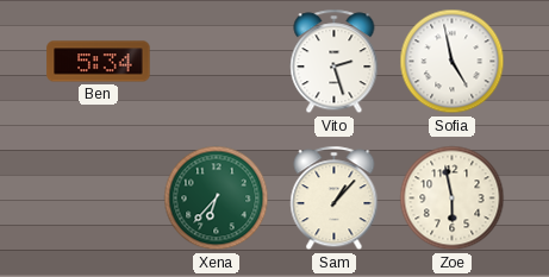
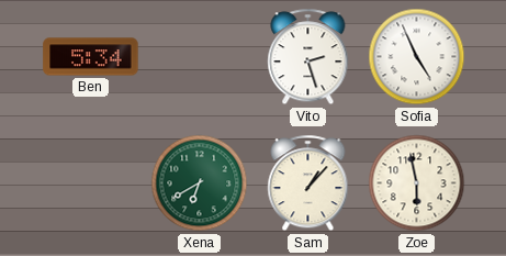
Sofia: 4:58 -> 4:56 (417, 57)
Xena: 6:37 -> 6:40 (200, 183)
